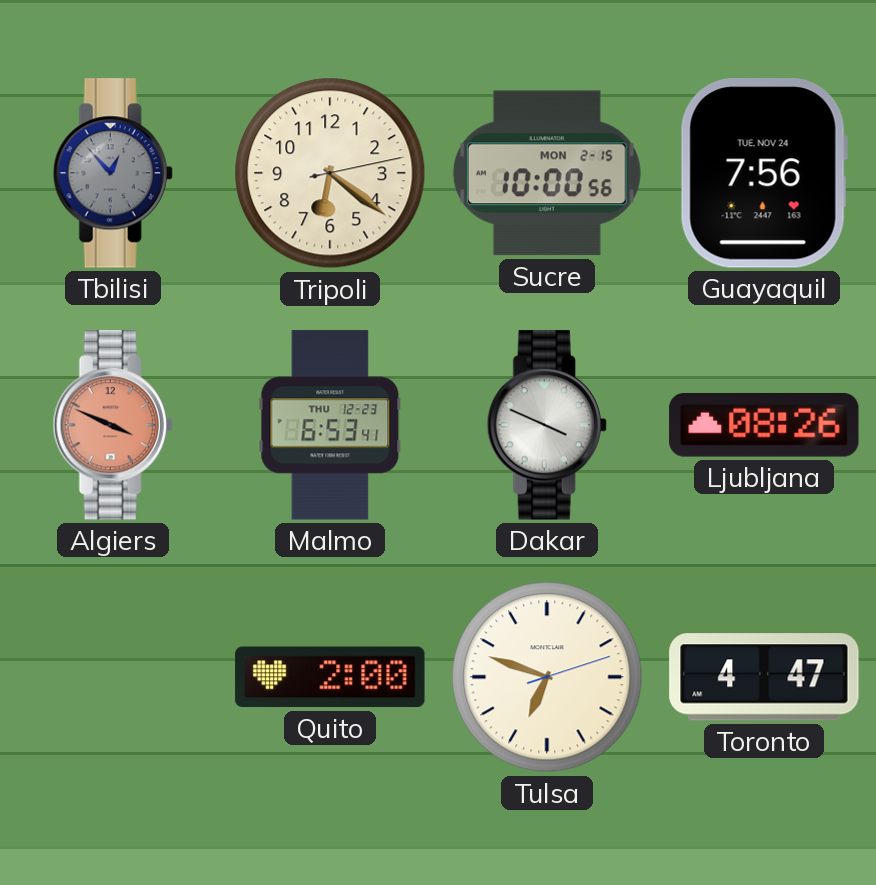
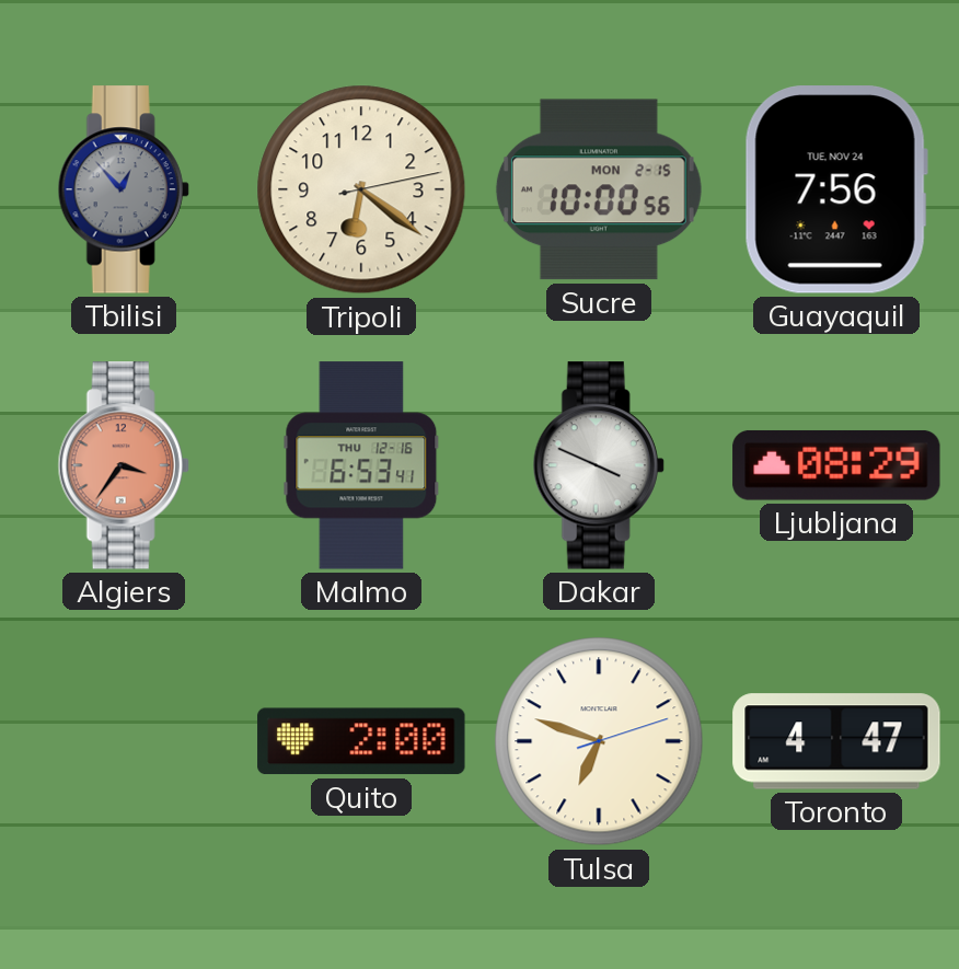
Algiers: 3:49 -> 3:36 (124, 465)
Malmo date: THU 12-23 -> THU 12-16 (361, 465)
Ljubljana: 08:26 -> 08:29 (836, 465)
